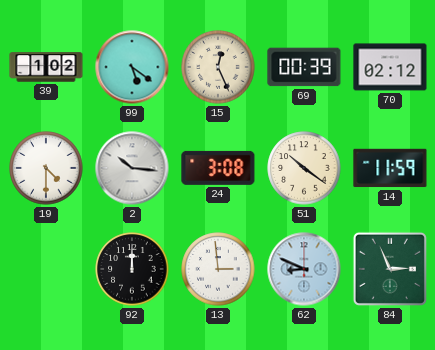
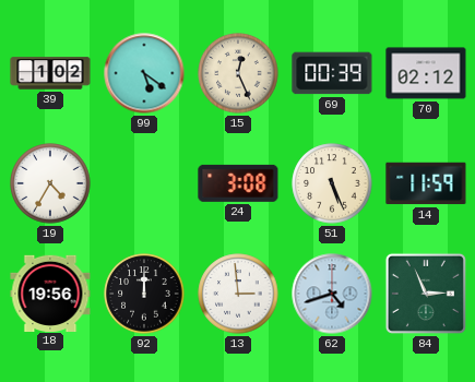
19: 4:30 -> 4:35 (50, 183)
2: 10:16 -> none (132, 168)
51: 10:21 -> 5:26 (332, 183)
18: none -> 19:56 (50, 293)
62: 8:49 -> 4:42 (332, 294)
